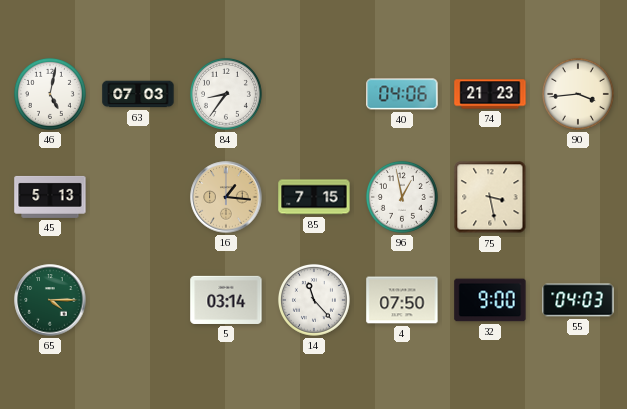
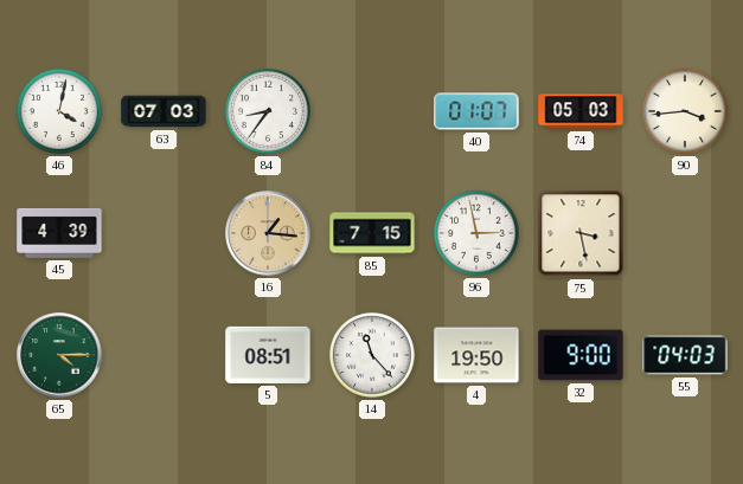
46: 5:02 -> 4:02 (59, 111)
40: 04:06 -> 01:07 (476, 111)
74: 21:23 -> 05:03 (581, 111)
45: 5:13 -> 4:39 (59, 233)
96: 12:58 -> 2:58 (476, 233)
5: 03:14 -> 08:51 (268, 355)
4: 07:50 -> 19:50 (476, 355)
